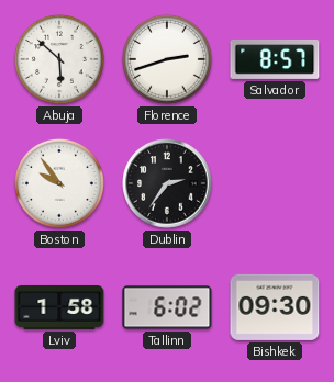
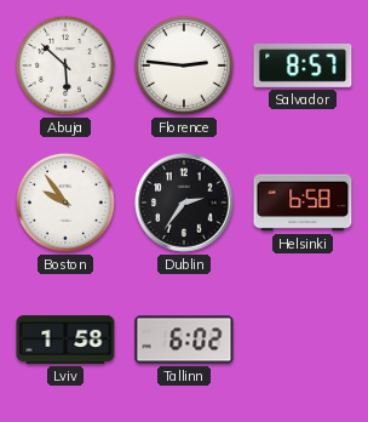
Florence: 2:42 -> 2:46 (184, 65)
Helsinki: none -> 6:58 (303, 203)
Bishkek: 09:30 -> none (275, 307)
